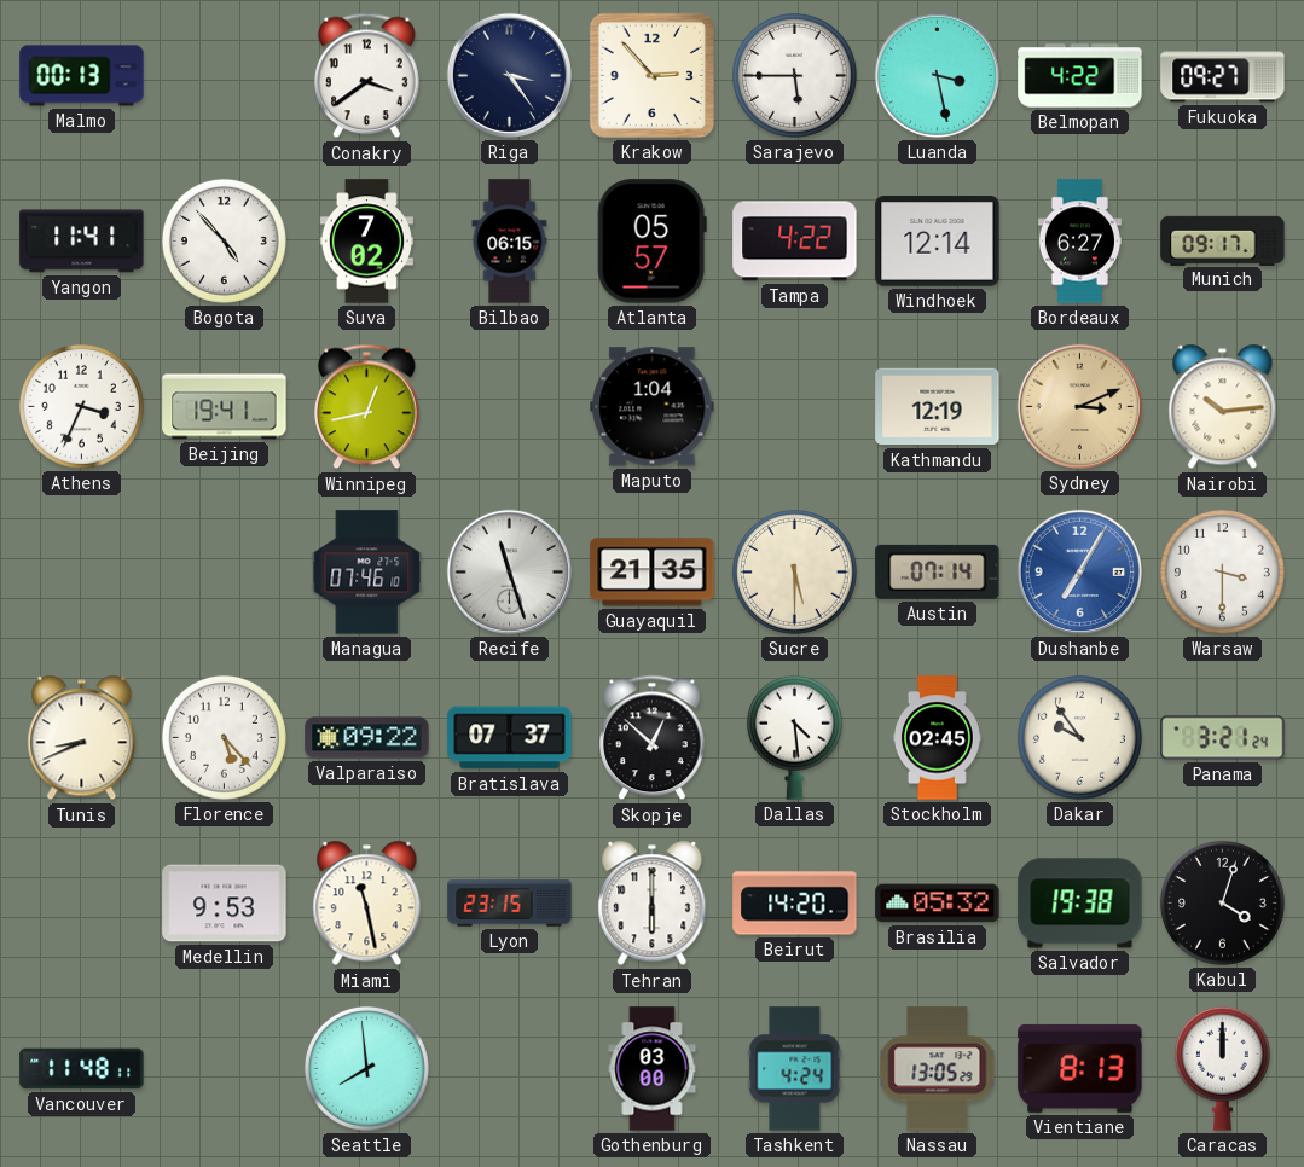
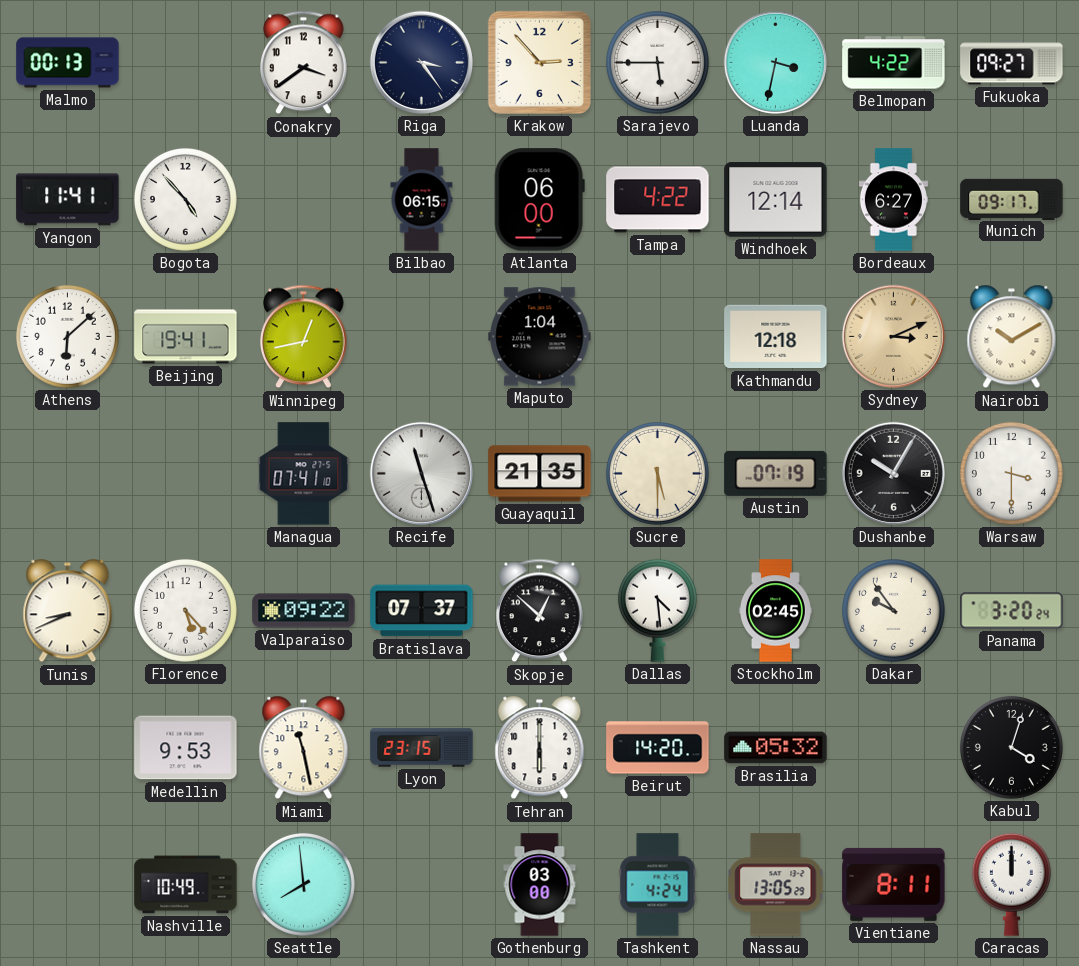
Luanda: 3:28 -> 3:32 (775, 62)
Suva: 7:02 -> none (366, 242)
Atlanta: 05:57 -> 06:00 (539, 200)
Athens: 3:34 -> 6:08 (67, 336)
Kathmandu: 12:19 -> 12:18 (776, 337)
Nairobi: 10:14 -> 10:10 (1012, 337)
Managua: 07:46 -> 07:41 (304, 474)
Austin: 07:14 -> 07:19 (776, 473)
Dushanbe: 7:05 -> 10:05 (893, 473)
Dushanbe dial: blue -> black (893, 473)
Panama: 3:21 -> 3:20 (1012, 611)
Salvador: 19:38 -> none (1080, 904)
Vancouver: 11:48 -> none (82, 1069)
Nashville: none -> 10:49 (186, 885)
Vientiane: 8:13 -> 8:11 (894, 884)
